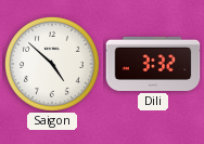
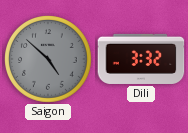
Saigon dial: white -> grey (49, 60)
